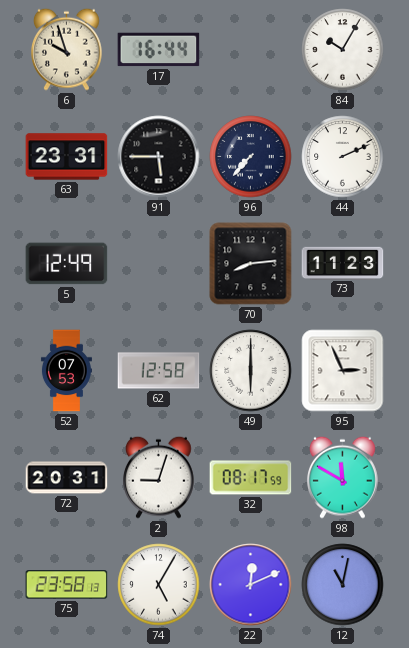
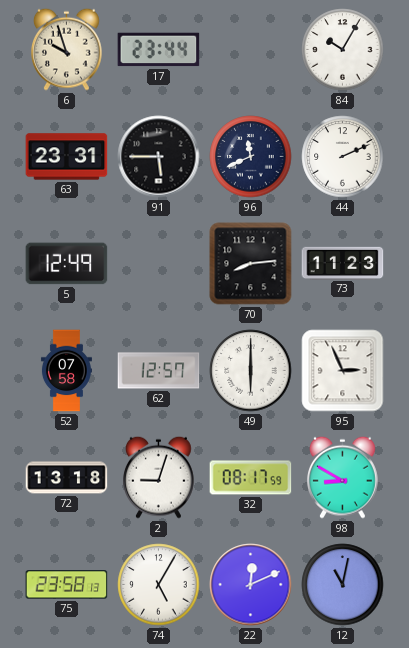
17: 16:44 -> 23:44 (159, 50)
96: 7:37 -> 11:41 (251, 157)
52: 07:53 -> 07:58 (66, 371)
62: 12:58 -> 12:57 (159, 371)
72: 20:31 -> 13:18 (67, 478)
98: 11:50 -> 8:50 (343, 477)
